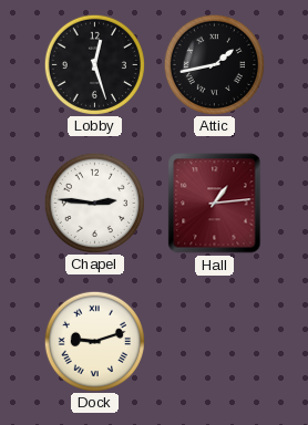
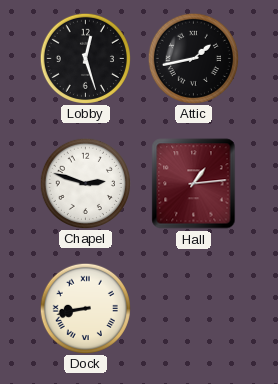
Chapel: 2:46 -> 2:48 (85, 183)
Dock: 9:12 -> 8:43 (85, 308)
